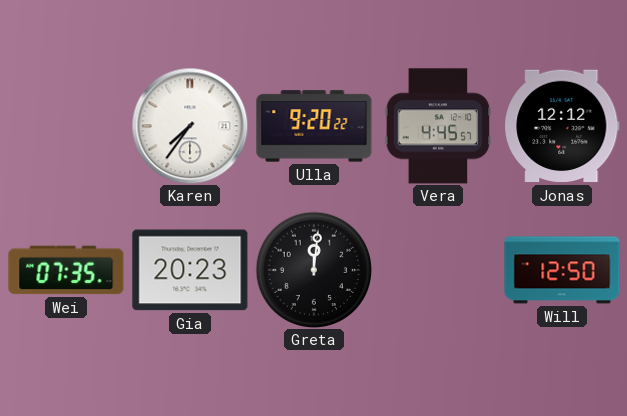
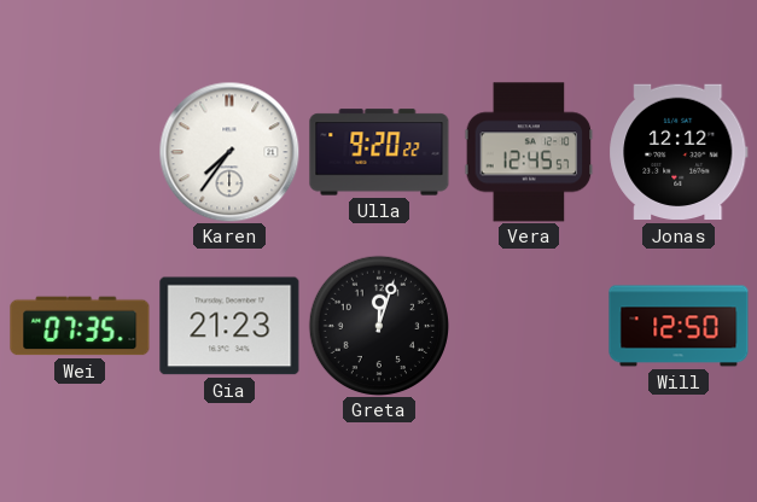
Vera: 4:45 -> 12:45 (529, 152)
Gia: 20:23 -> 21:23 (229, 326)
Greta: 12:01 -> 12:03 (378, 325)
